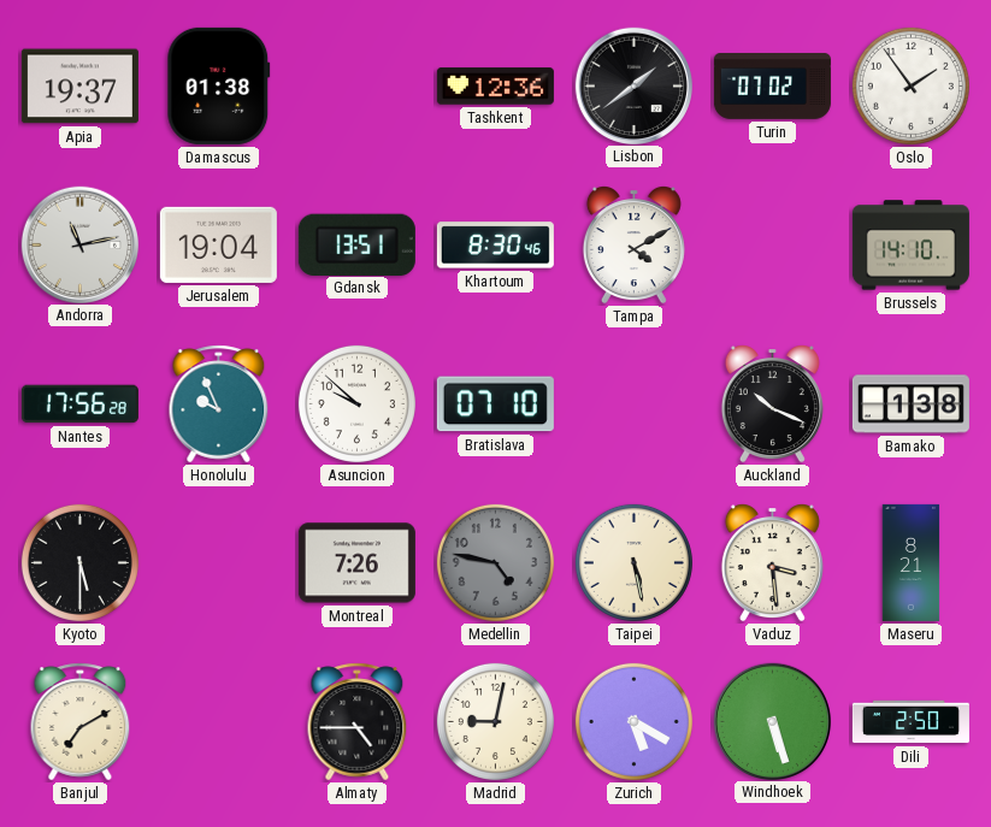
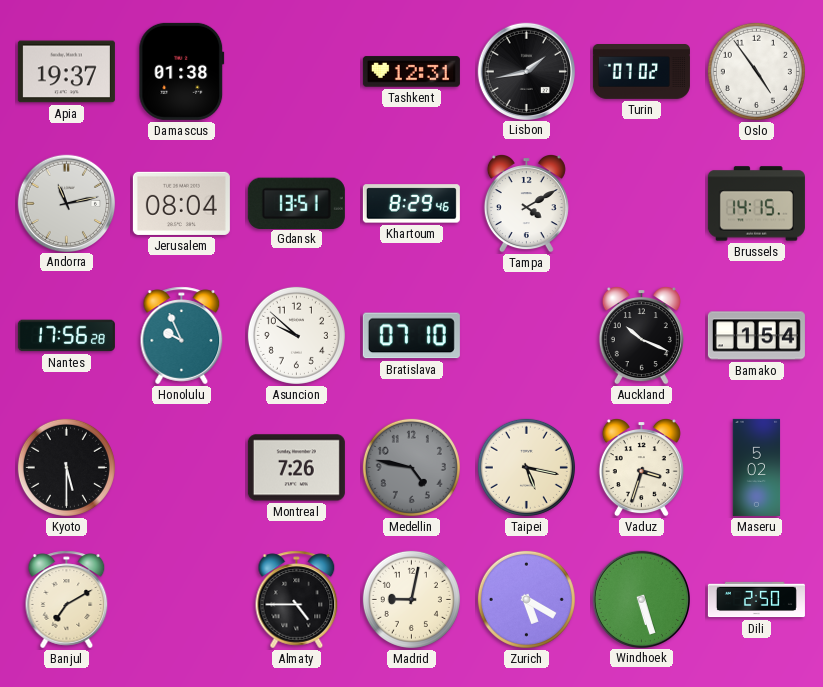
Tashkent: 12:36 -> 12:31 (411, 72)
Lisbon: 1:39 -> 1:43 (526, 71)
Oslo: 1:54 -> 4:54 (756, 71)
Jerusalem: 19:04 -> 08:04 (181, 203)
Khartoum: 8:30 -> 8:29 (411, 204)
Brussels: 14:10 -> 14:15 (756, 204)
Bamako: 1:38 -> 1:54 (756, 336)
Taipei: 5:28 -> 5:17 (526, 467)
Vaduz: 3:29 -> 3:33 (641, 468)
Maseru: 8:21 -> 5:02 (757, 467)
